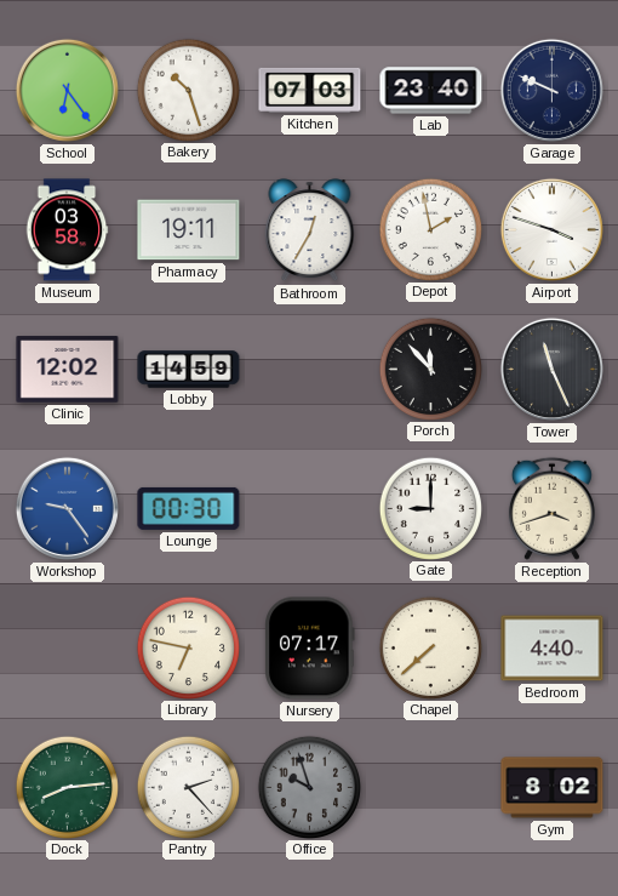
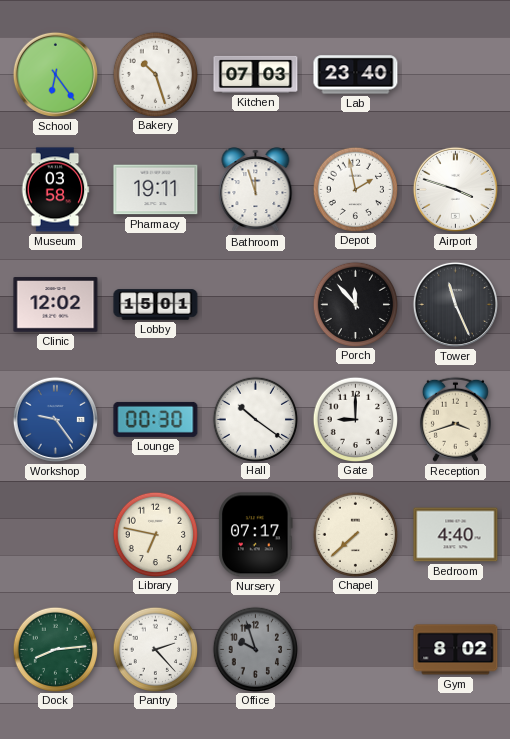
Garage: 9:49 -> none (551, 90)
Bathroom: 12:35 -> 11:57 (256, 190)
Lobby: 14:59 -> 15:01 (156, 305)
Hall: none -> 10:21 (255, 419)
